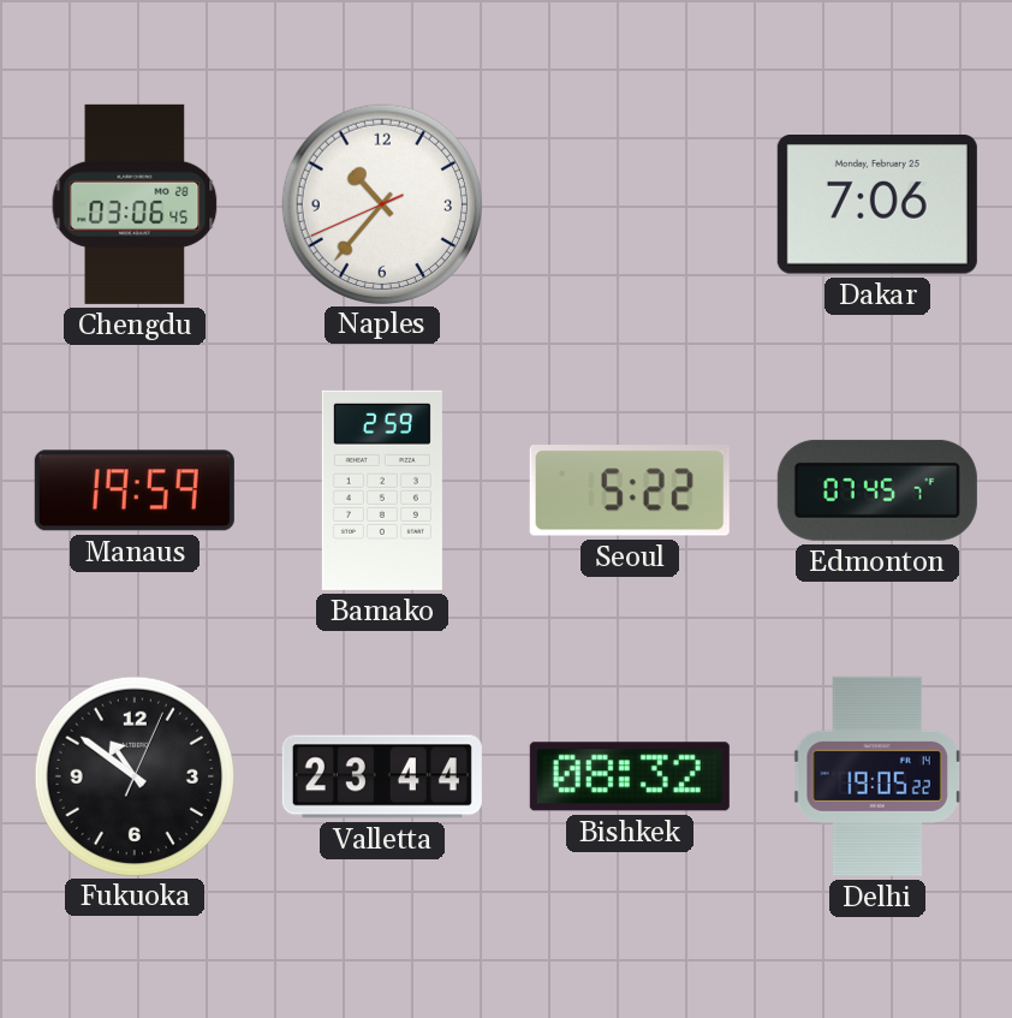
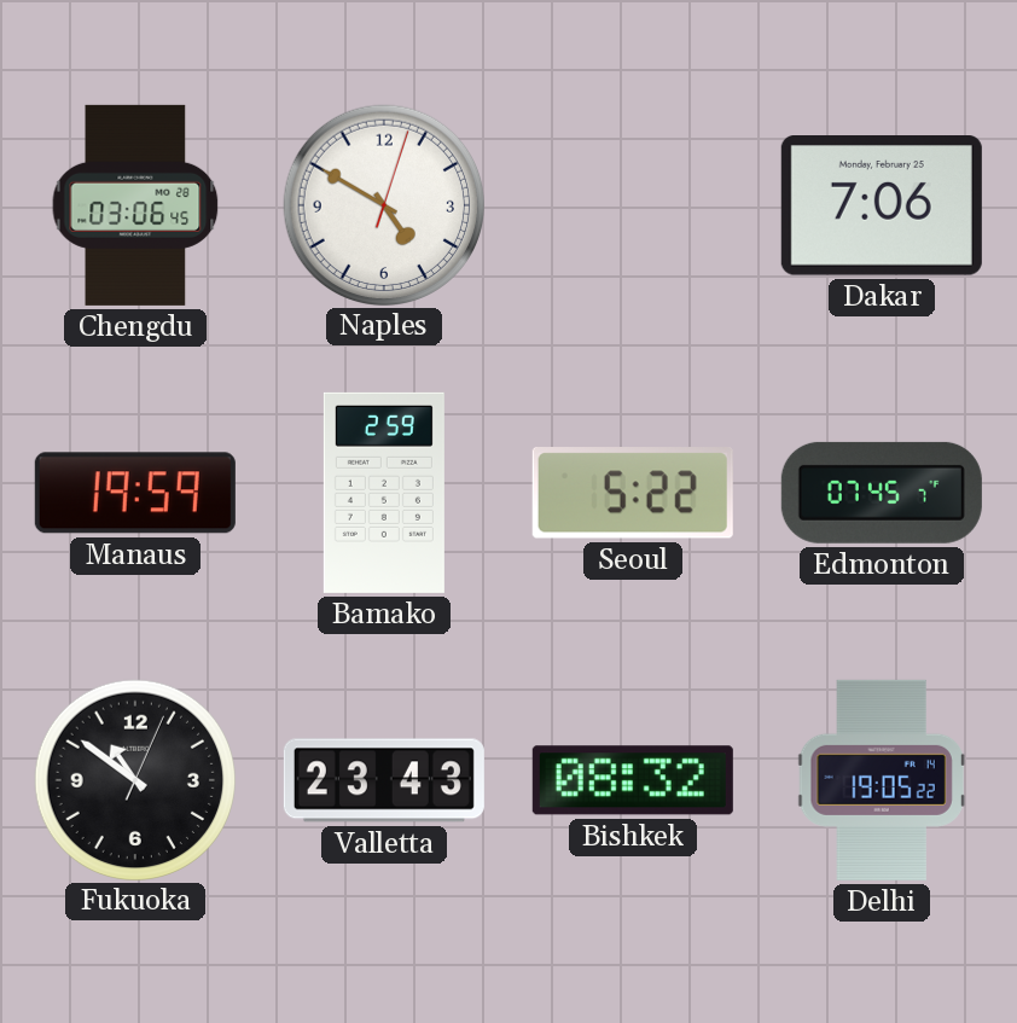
Naples: 10:36 -> 4:50 (383, 204)
Valletta: 23:44 -> 23:43 (384, 780)
